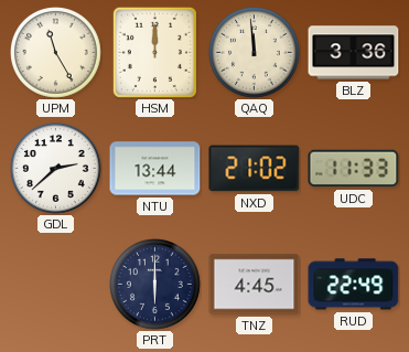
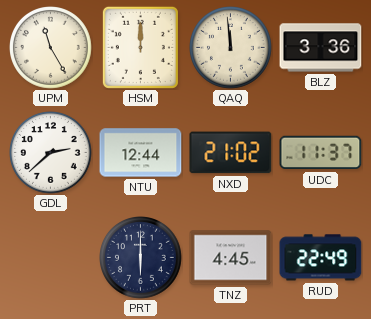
NTU: 13:44 -> 12:44 (141, 153)
UDC: 11:33 -> 11:37 (321, 153)
